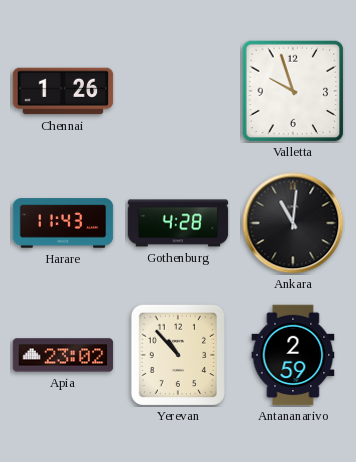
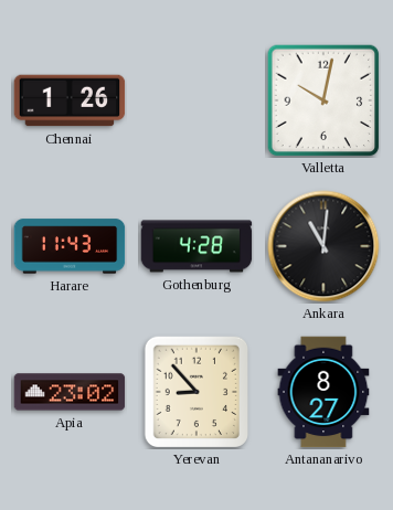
Valletta: 9:57 -> 10:02 (323, 100)
Yerevan: 10:53 -> 8:53 (195, 391)
Antananarivo: 2:59 -> 8:27 (323, 392)
